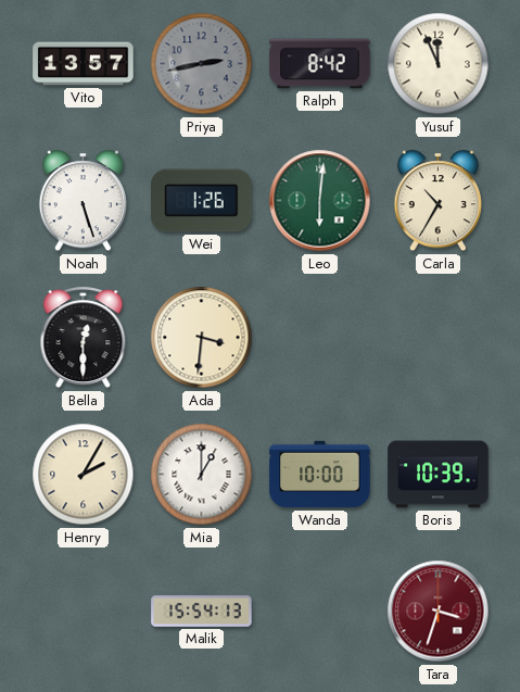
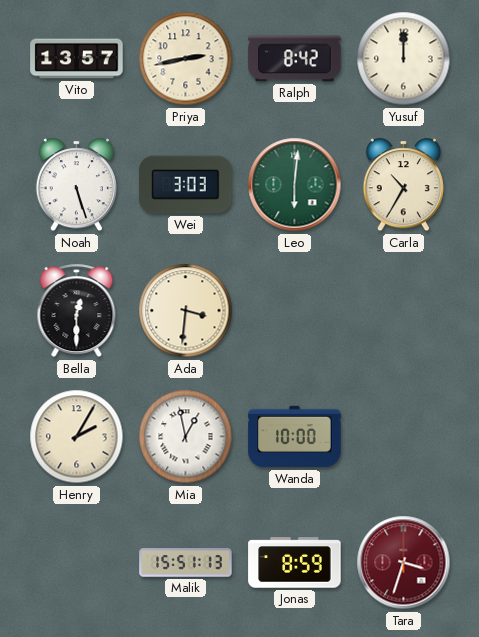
Priya dial: grey -> cream (186, 59)
Yusuf: 11:56 -> 12:00 (404, 59)
Wei: 1:26 -> 3:03 (186, 185)
Mia: 1:00 -> 12:58 (186, 437)
Boris: 10:39 -> none (439, 475)
Malik: 15:54 -> 15:51 (186, 563)
Jonas: none -> 8:59 (295, 563)
